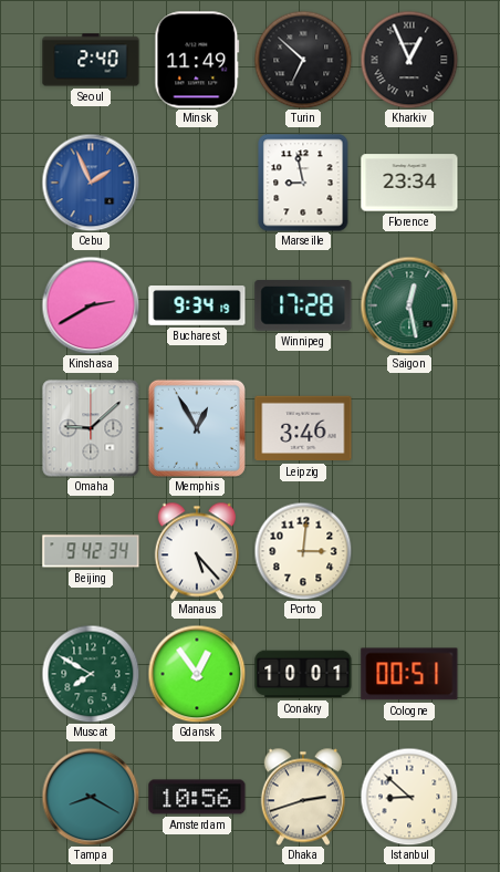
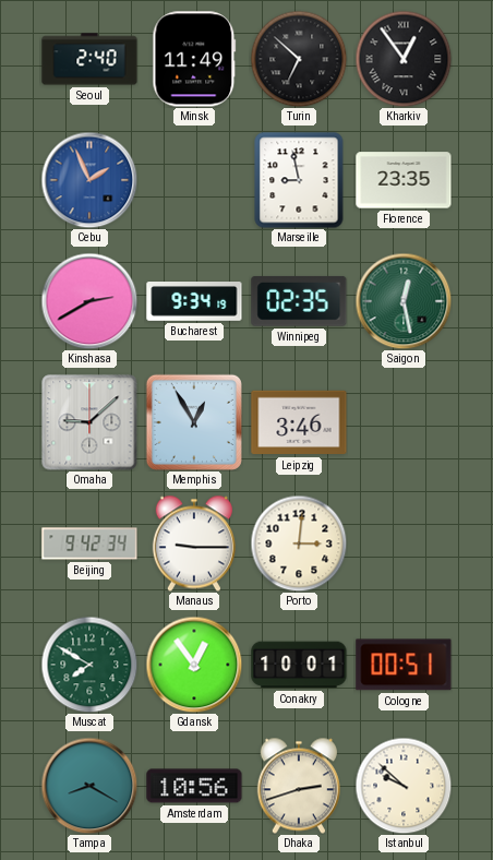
Kharkiv: 12:56 -> 12:54 (404, 59)
Florence: 23:34 -> 23:35 (404, 180)
Winnipeg: 17:28 -> 02:35 (299, 301)
Manaus: 5:23 -> 9:15 (194, 544)
Istanbul: 8:52 -> 9:52 (404, 786)
